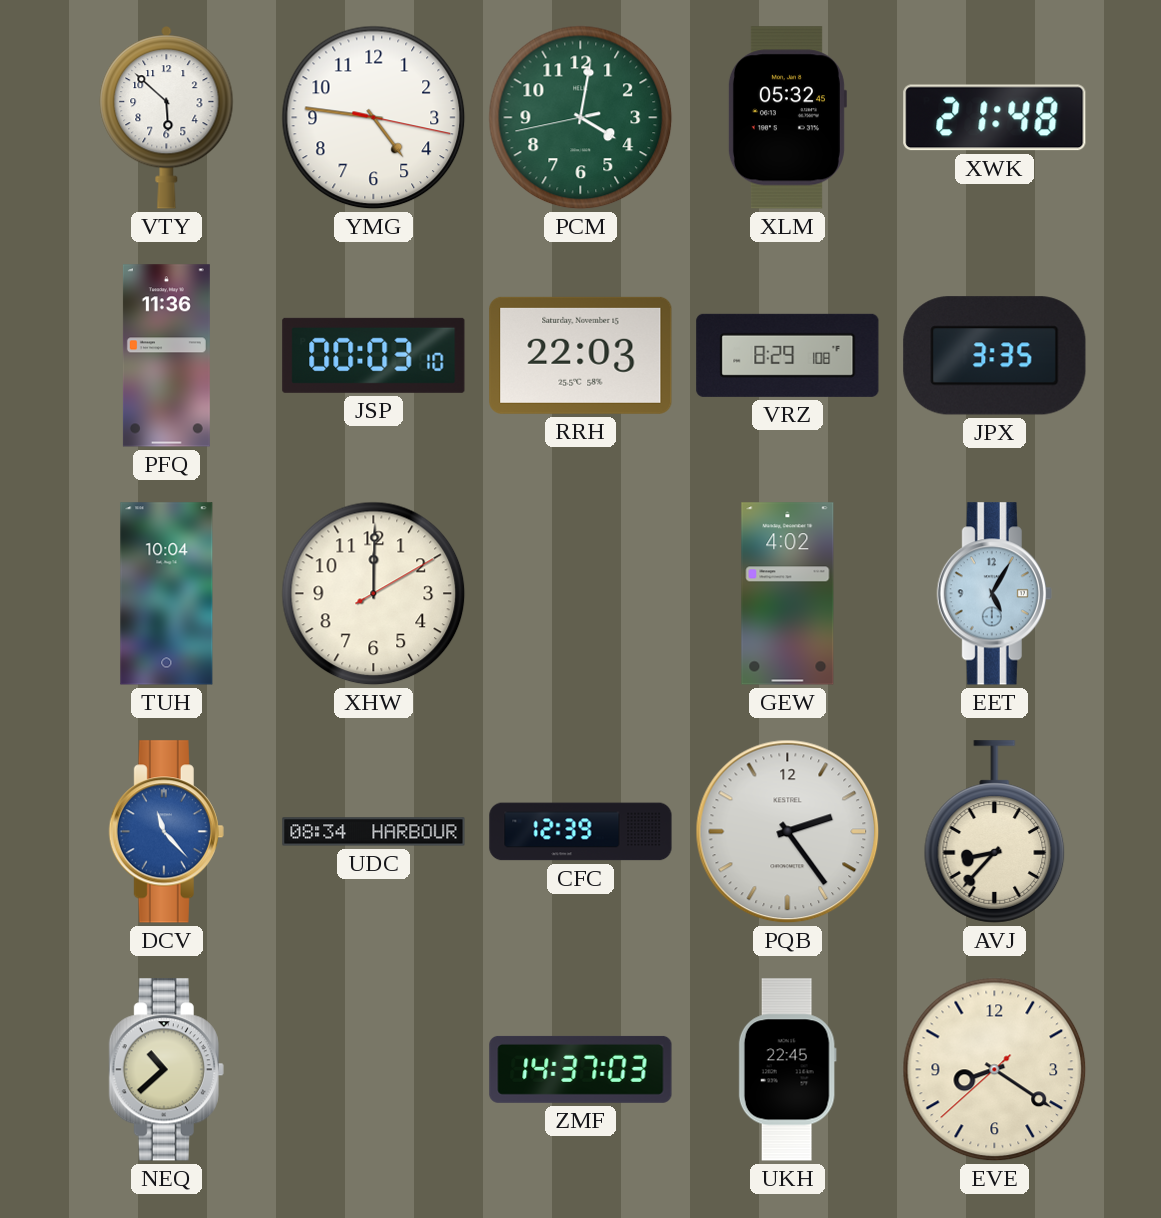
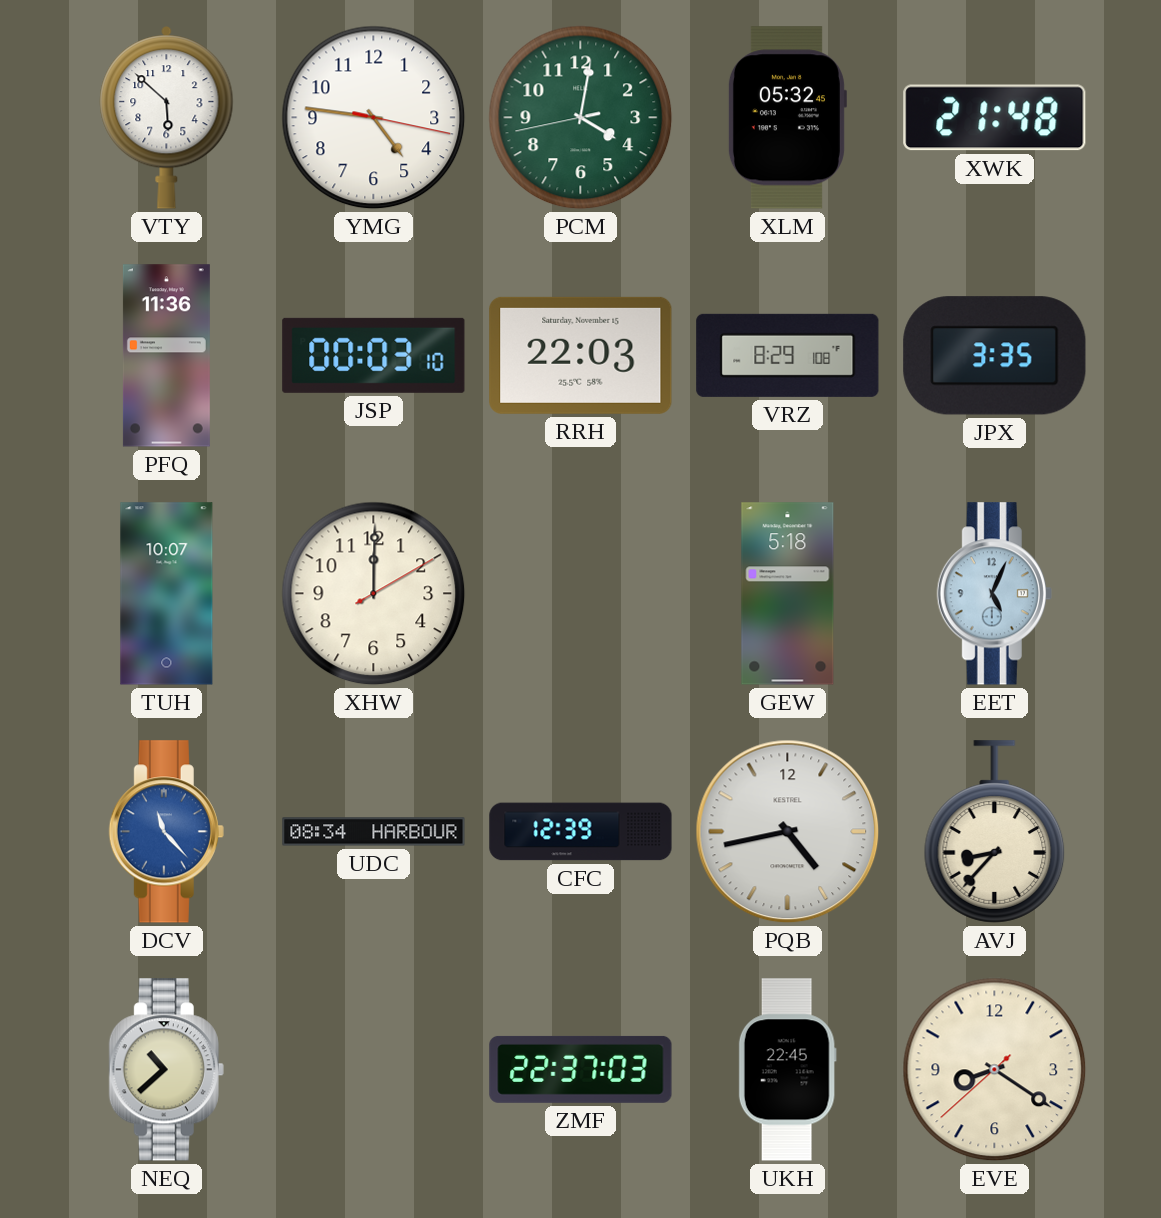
TUH: 10:04 -> 10:07 (167, 594)
GEW: 4:02 -> 5:18 (788, 594)
EET: 5:05 -> 5:04 (994, 594)
PQB: 2:24 -> 4:43 (788, 832)
ZMF: 14:37 -> 22:37 (581, 1069)
